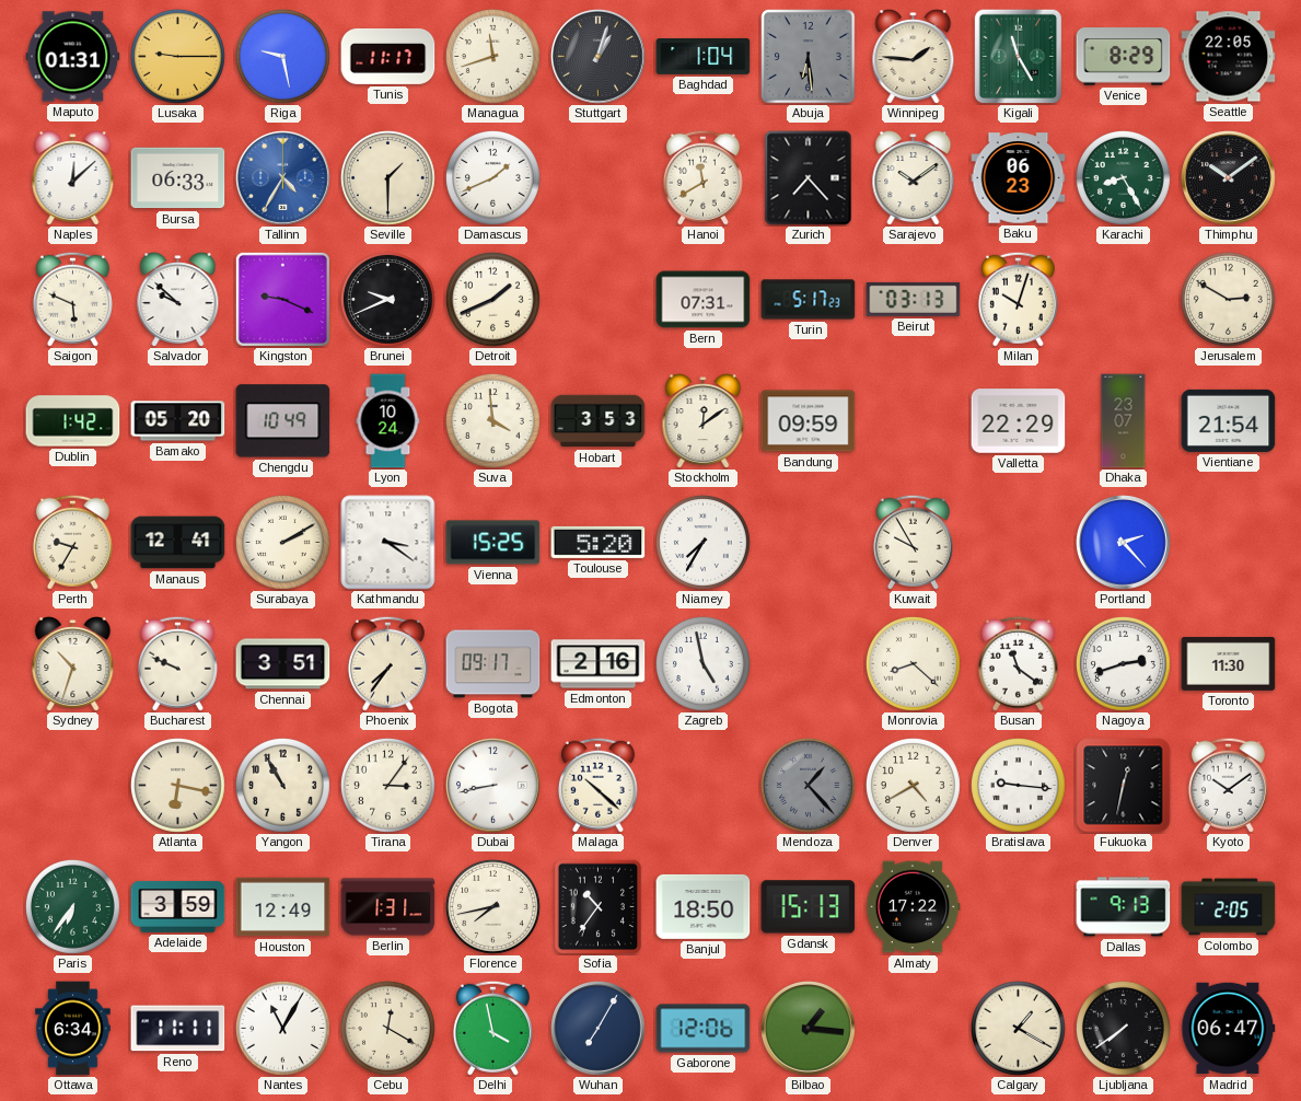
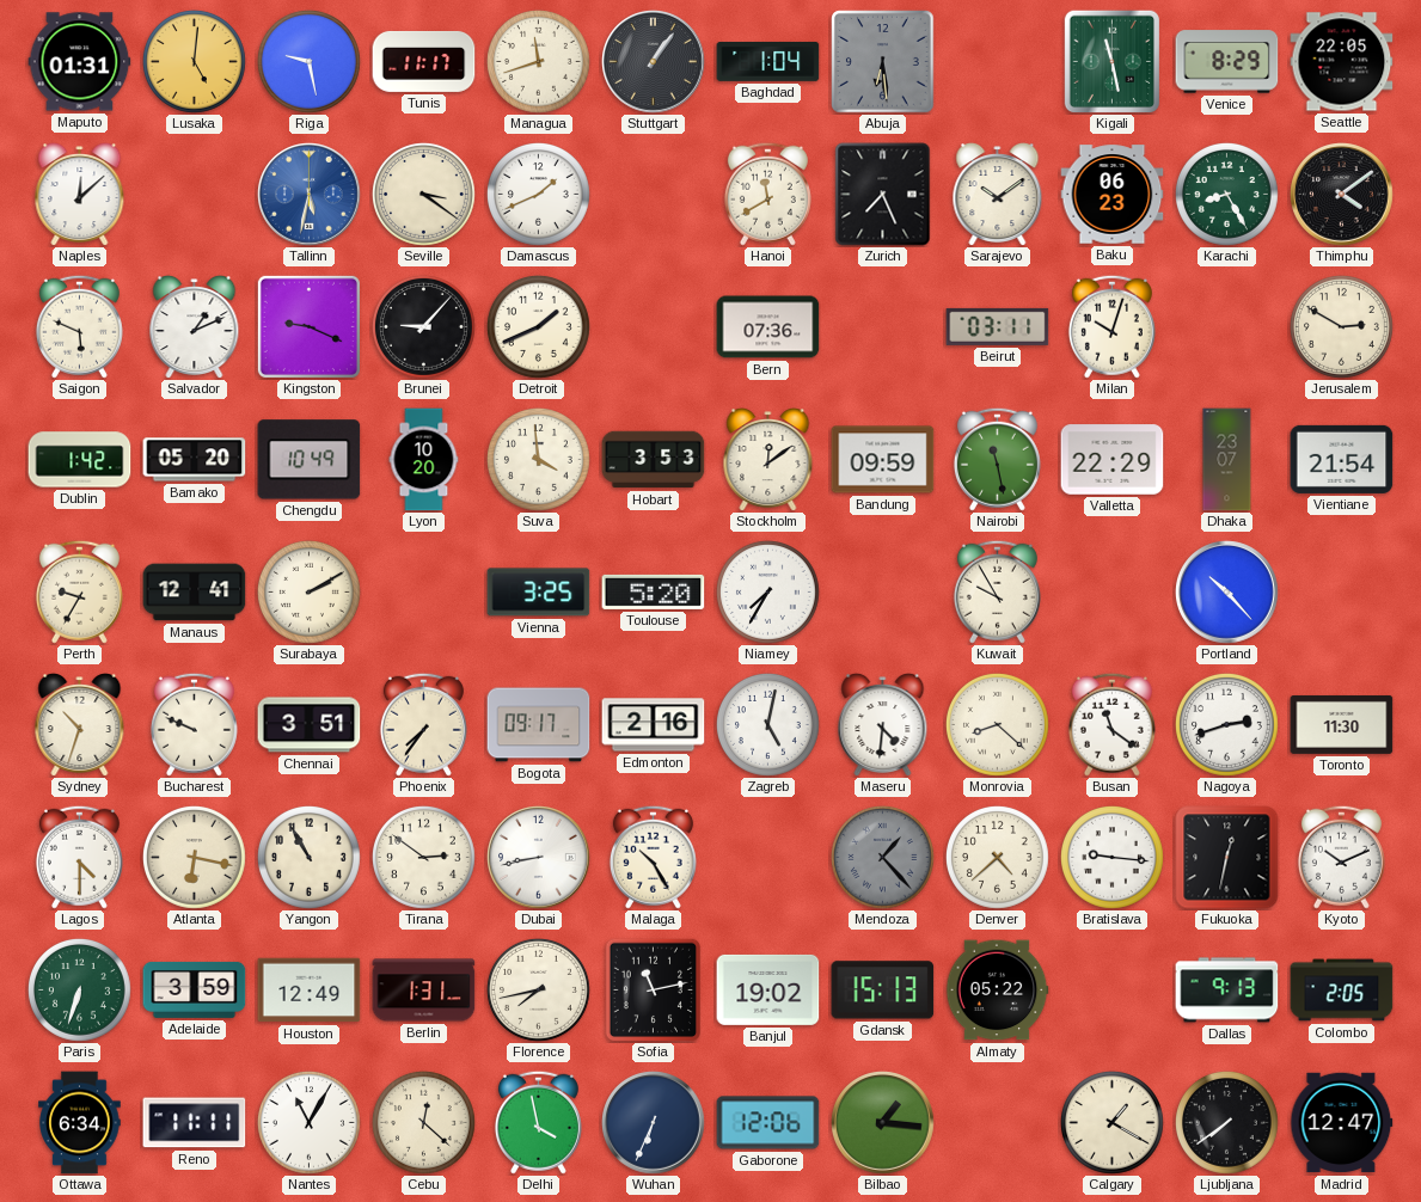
Lusaka: 9:15 -> 5:01 (194, 61)
Stuttgart: 1:03 -> 1:06 (654, 62)
Winnipeg: 1:46 -> none (914, 57)
Kigali: 11:25 -> 11:28 (1113, 61)
Bursa: 06:33 -> none (178, 178)
Tallinn: 4:35 -> 5:32 (310, 195)
Seville: 1:30 -> 3:21 (423, 194)
Zurich: 7:23 -> 7:26 (883, 195)
Thimphu: 10:09 -> 4:09 (1342, 195)
Salvador: 9:52 -> 1:11 (195, 327)
Brunei: 9:41 -> 9:07 (423, 326)
Bern: 07:31 -> 07:36 (768, 327)
Turin: 5:17 -> none (809, 300)
Beirut: 03:13 -> 03:11 (998, 326)
Lyon: 10:24 -> 10:20 (424, 460)
Nairobi: none -> 11:28 (997, 459)
Kathmandu: 3:21 -> none (388, 543)
Vienna: 15:25 -> 3:25 (539, 593)
Portland: 2:23 -> 10:23 (1227, 593)
Zagreb: 4:58 -> 5:02 (767, 724)
Maseru: none -> 4:31 (883, 725)
Lagos: none -> 4:30 (79, 857)
Tirana: 3:06 -> 2:51 (423, 857)
Malaga: 10:22 -> 10:25 (653, 857)
Denver: 4:40 -> 4:38 (997, 857)
Kyoto: 10:09 -> 10:11 (1341, 857)
Paris: 6:36 -> 6:33 (79, 989)
Sofia: 10:36 -> 11:13 (653, 989)
Banjul: 18:50 -> 19:02 (768, 989)
Almaty: 17:22 -> 05:22 (997, 991)
Cebu: 12:20 -> 12:22 (423, 1122)
Wuhan: 7:05 -> 6:34 (654, 1123)
Madrid: 06:47 -> 12:47 (1342, 1123)
